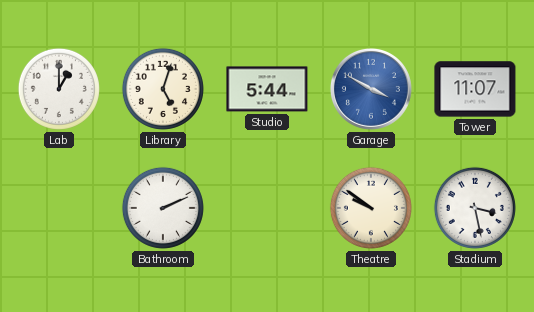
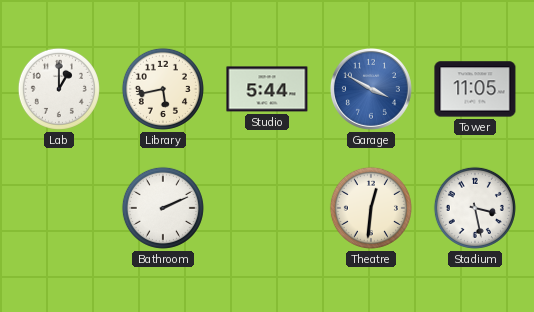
Library: 5:03 -> 5:43 (163, 89)
Tower: 11:07 -> 11:05 (475, 89)
Theatre: 9:51 -> 12:31 (371, 208)
